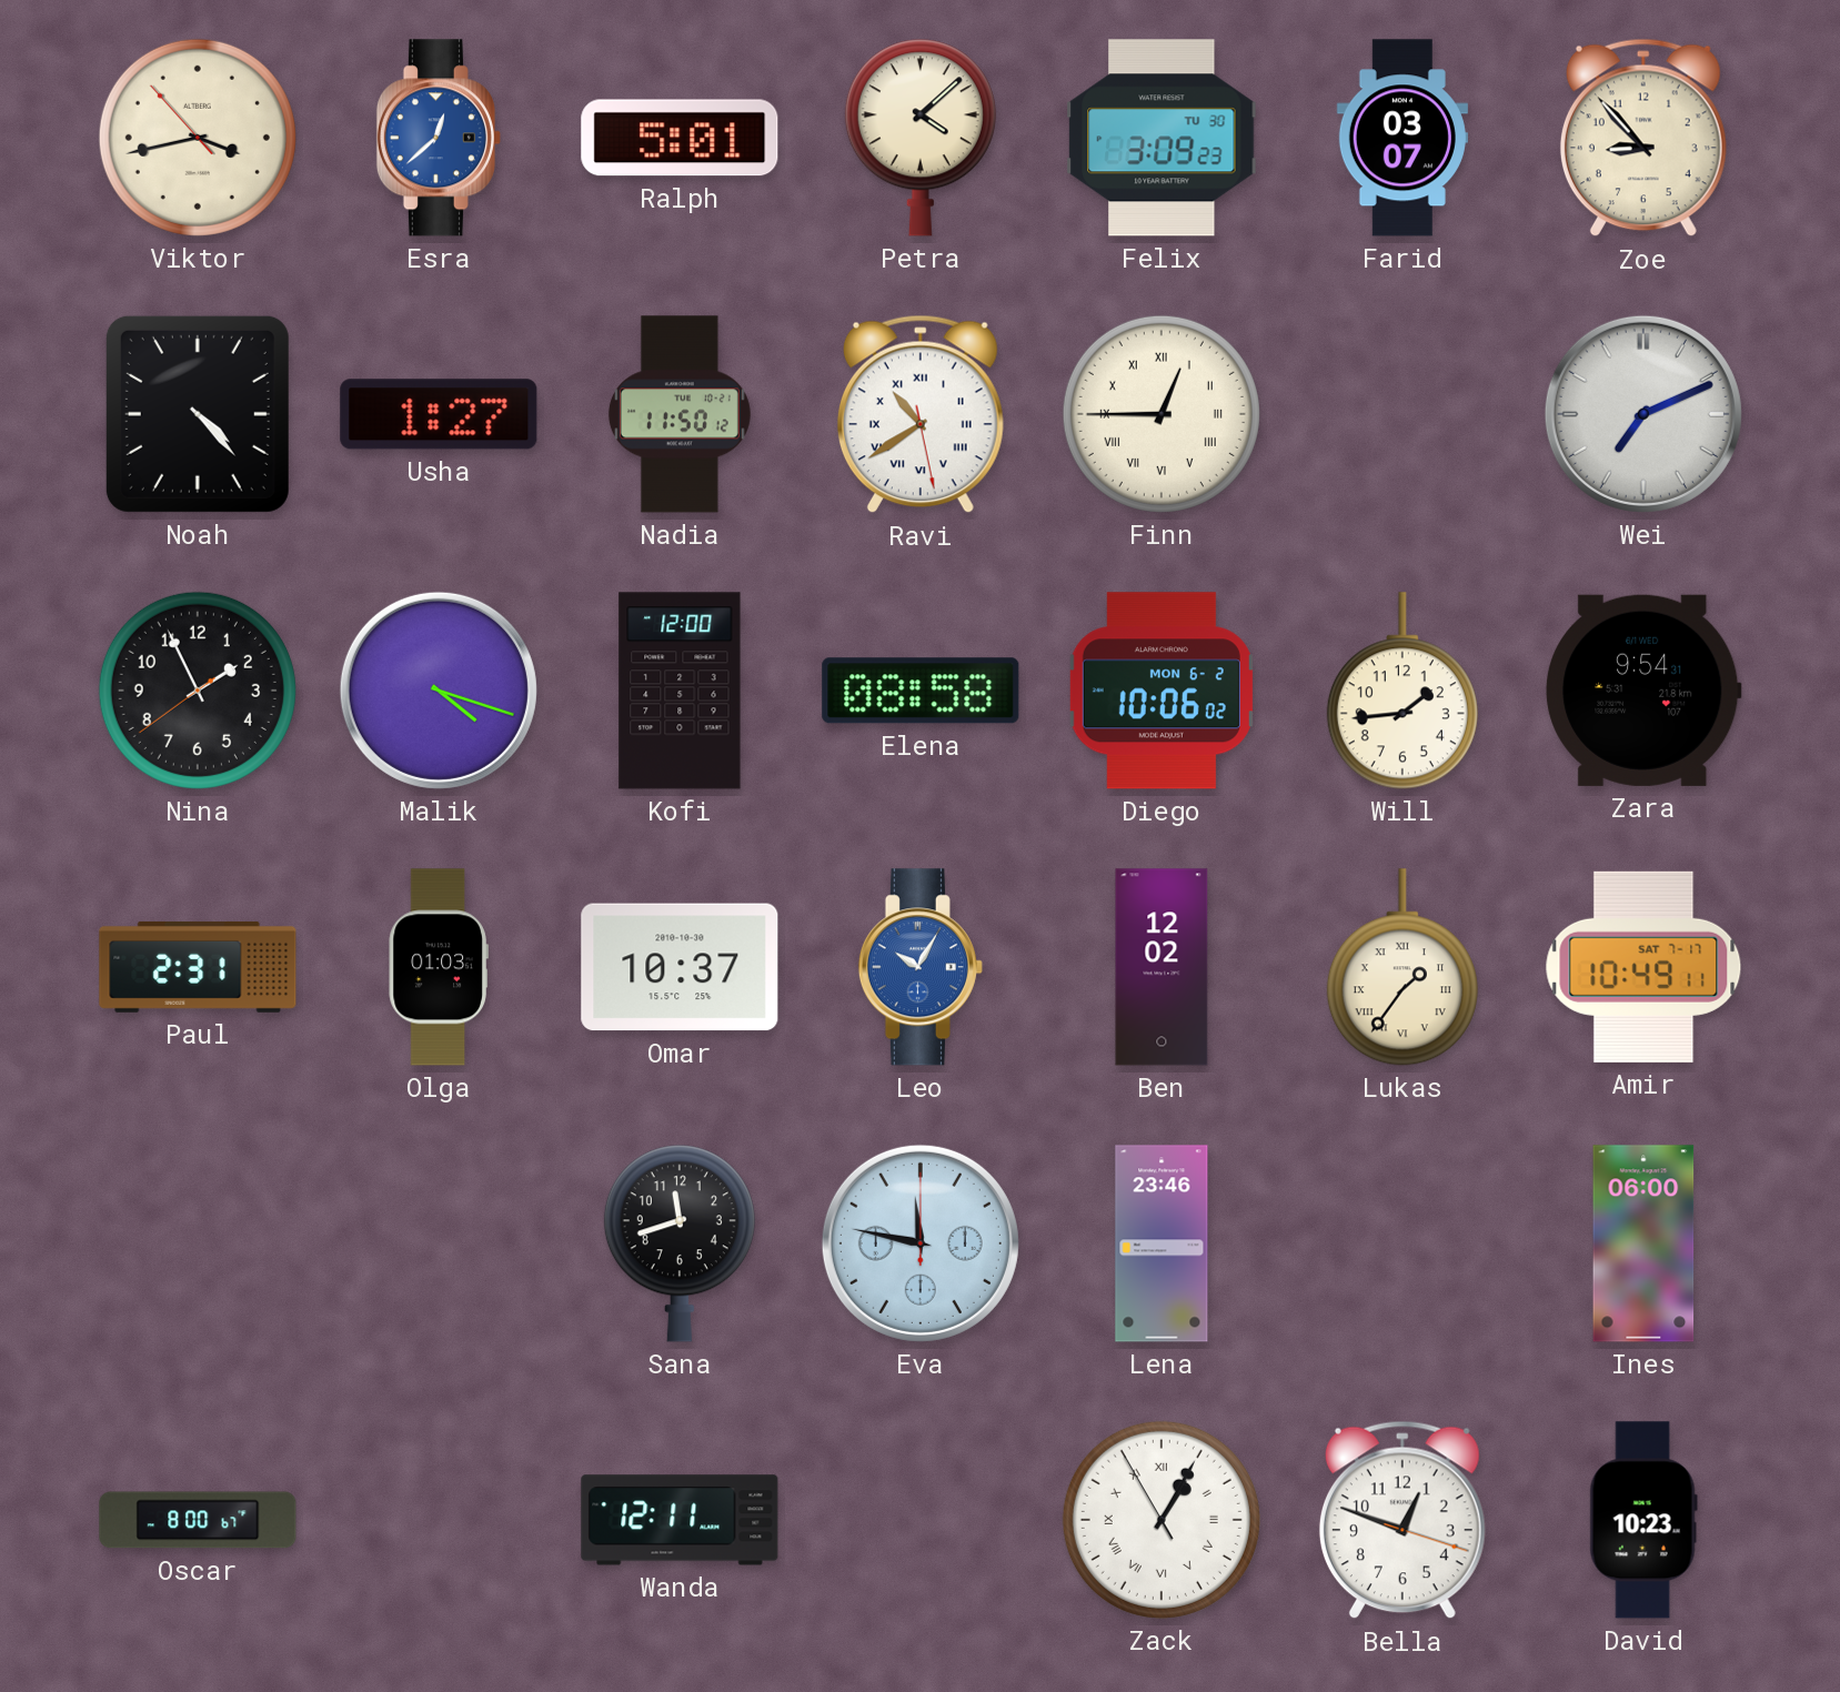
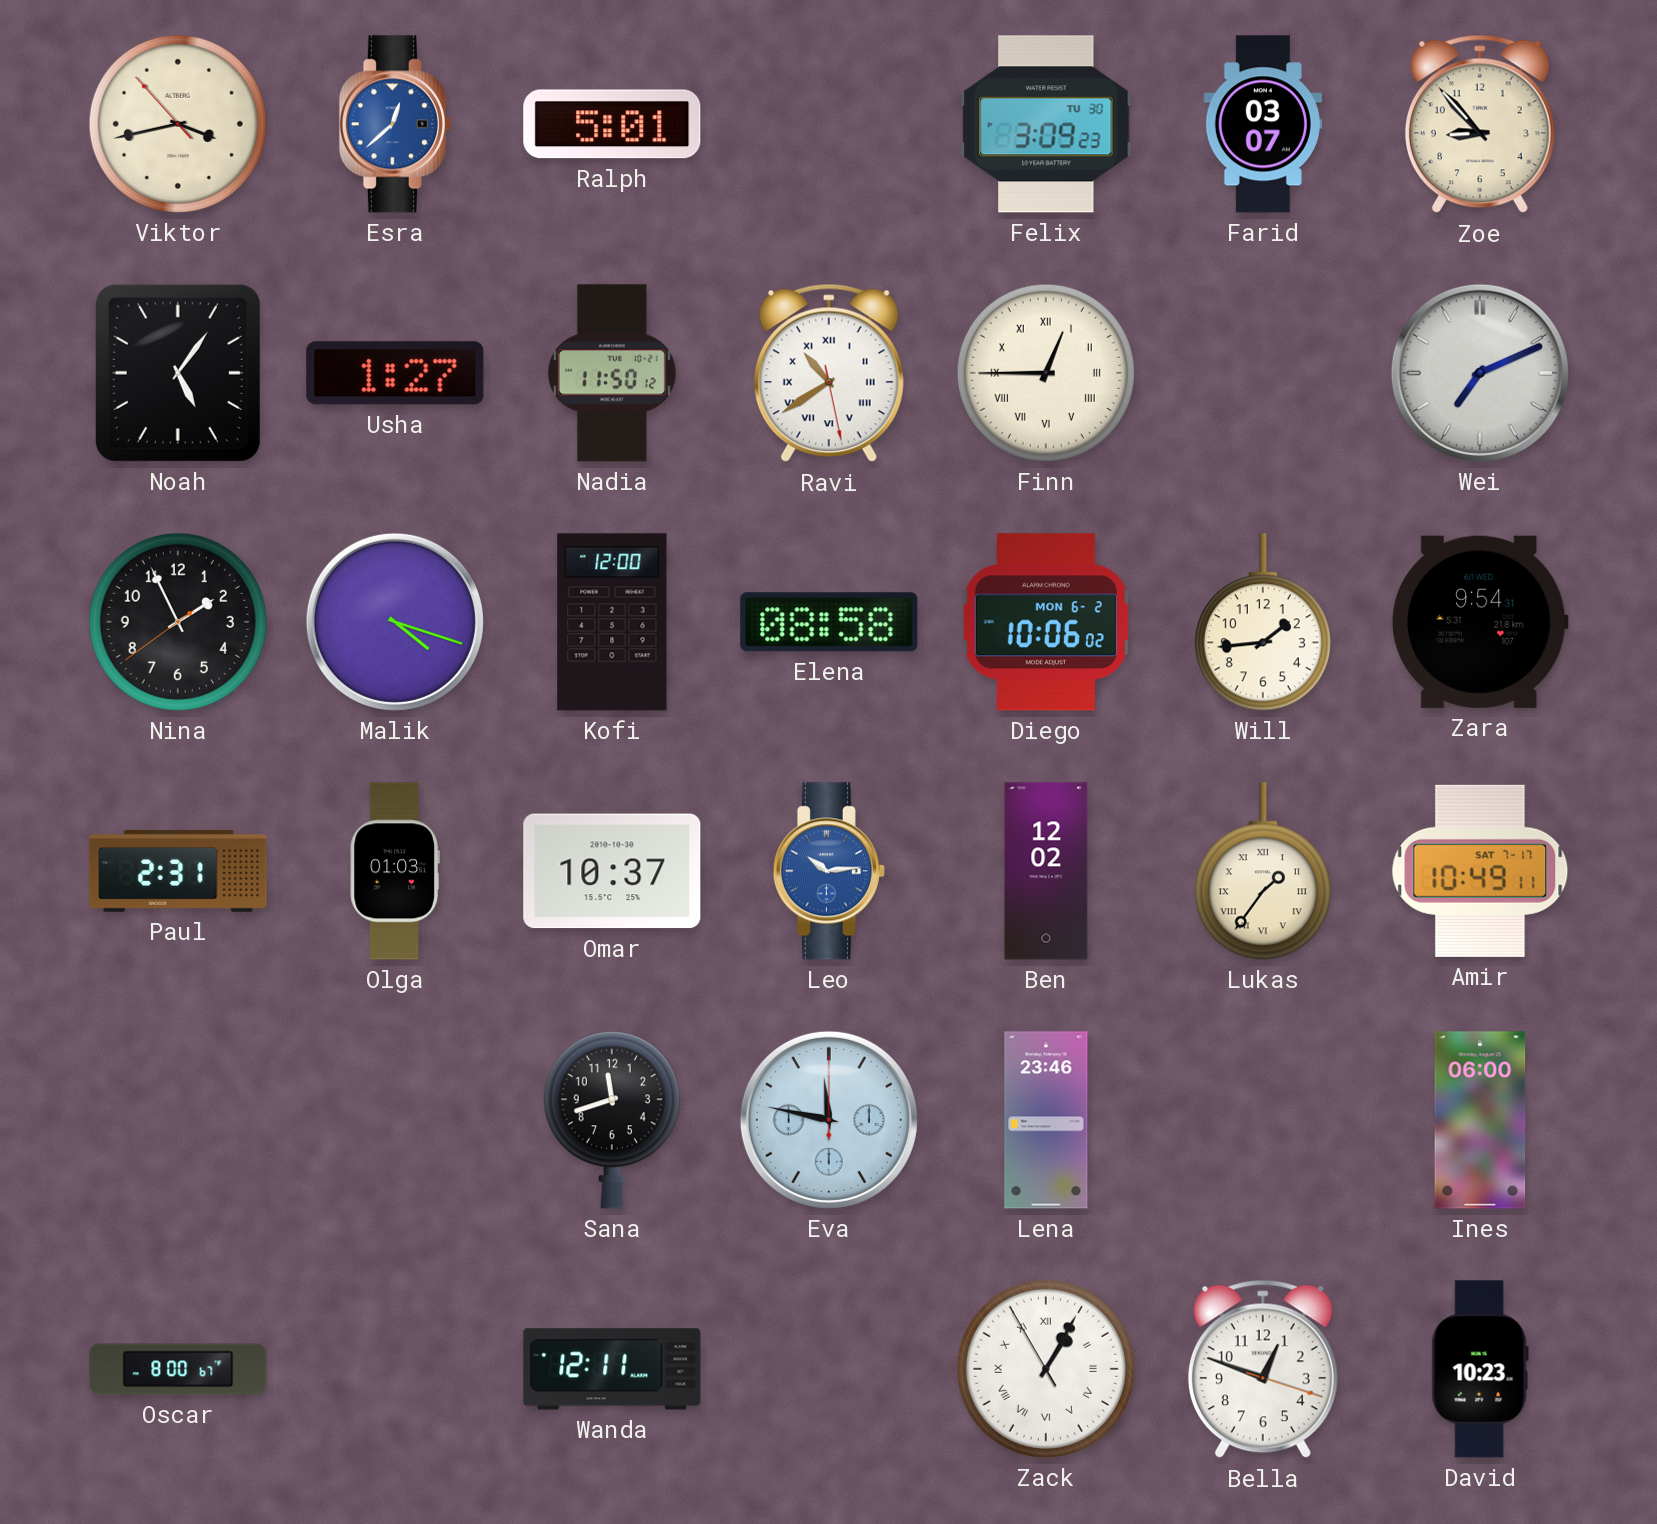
Petra: 4:08 -> none (921, 138)
Noah: 4:23 -> 5:06 (178, 373)
Leo: 10:05 -> 10:14 (829, 871)
